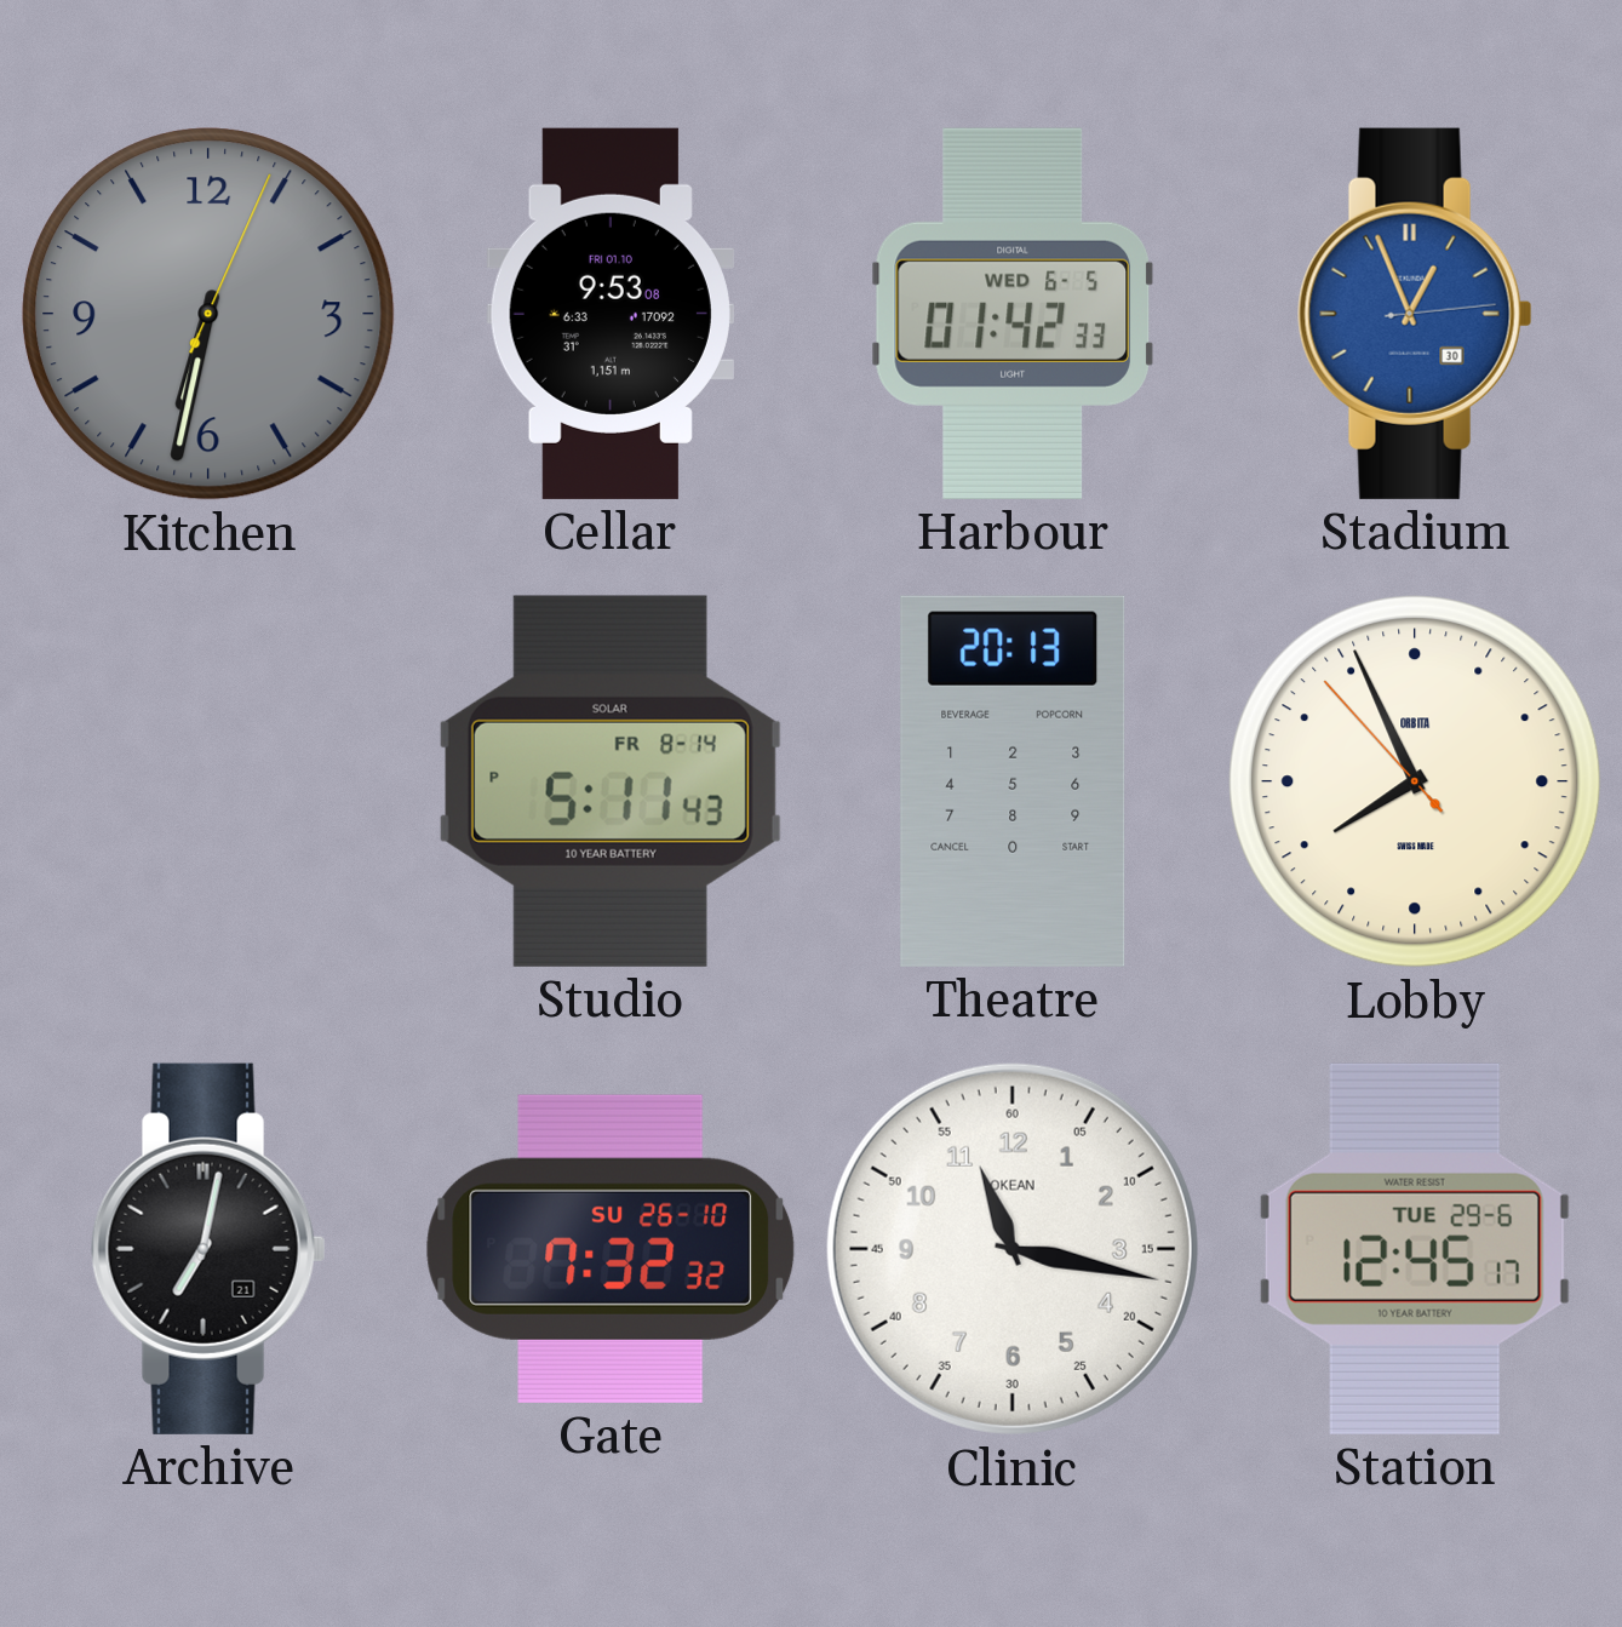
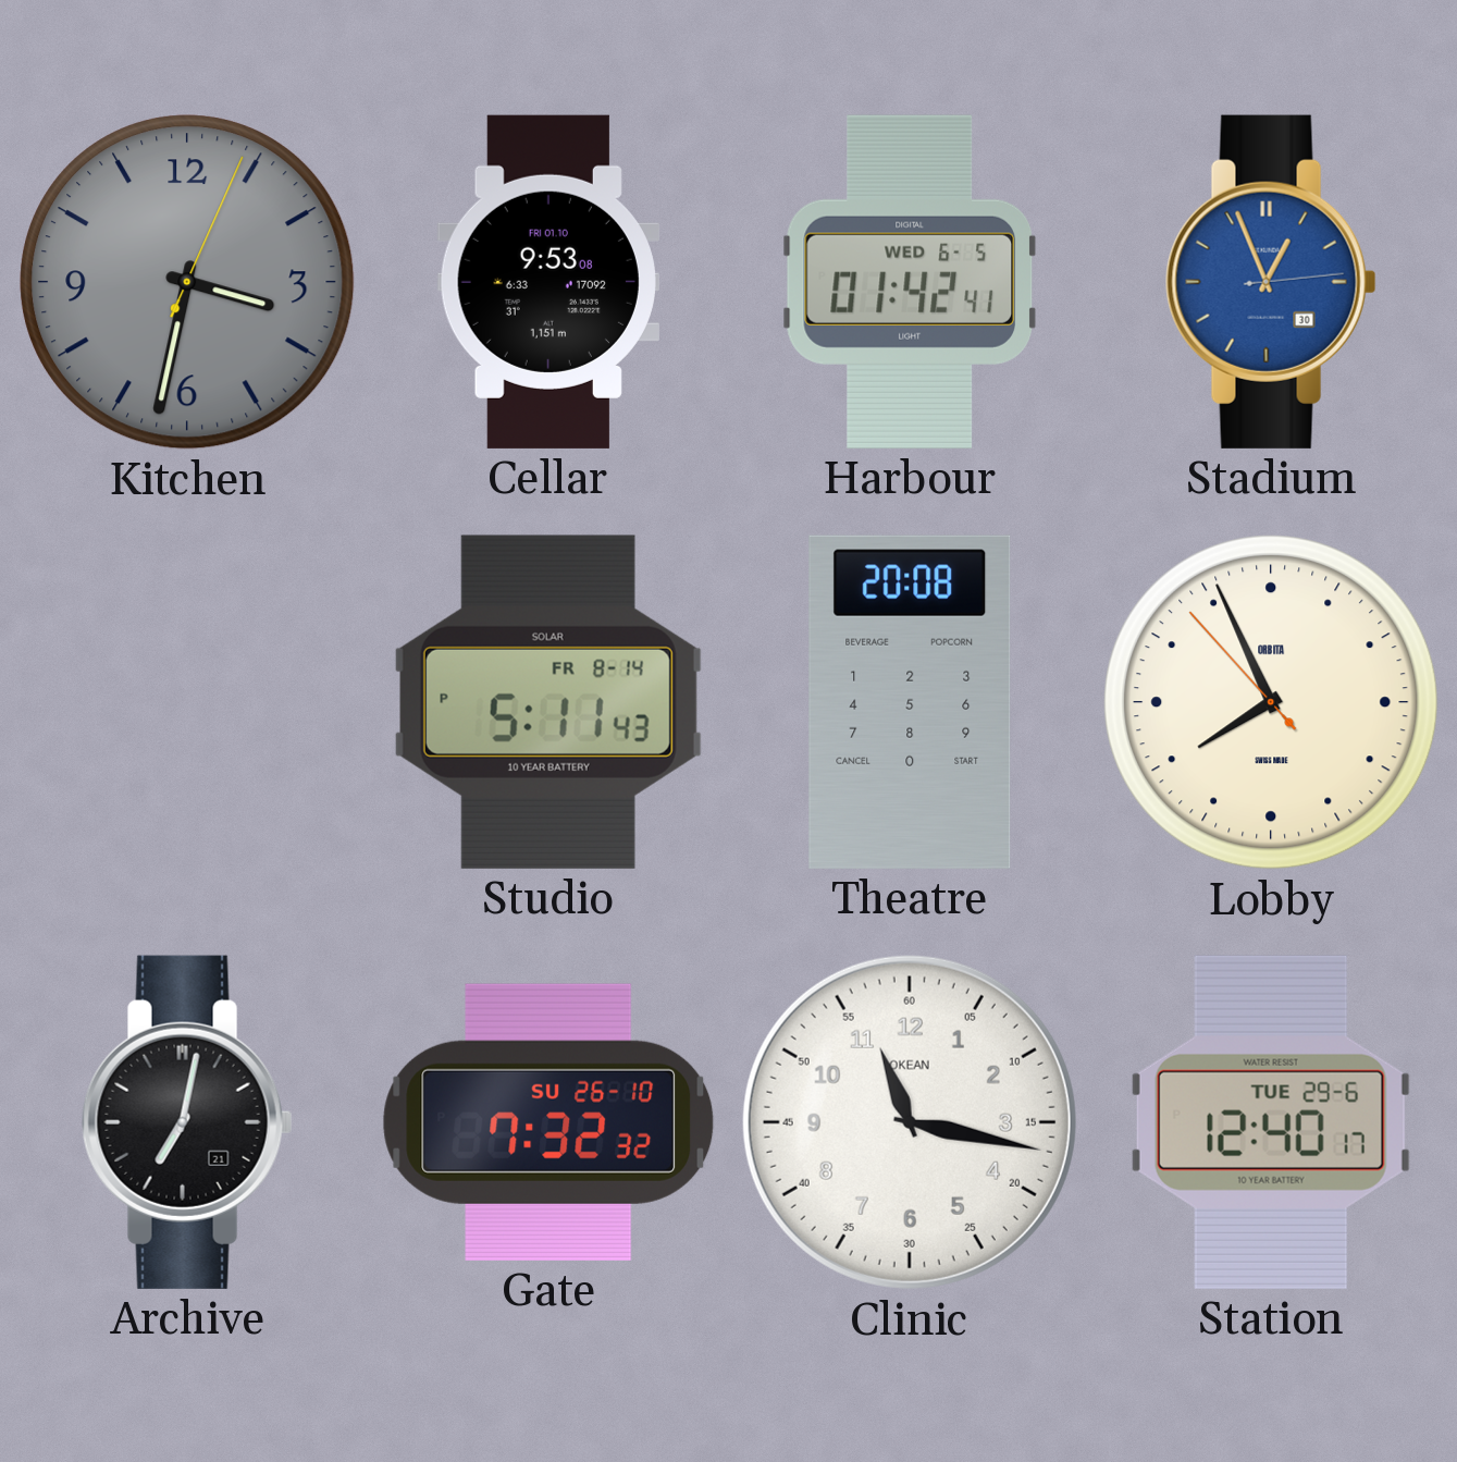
Kitchen: 6:32 -> 3:32 (187, 282)
Harbour: 01:42:33 -> 01:42:41 (910, 282)
Theatre: 20:13 -> 20:08 (910, 702)
Station: 12:45 -> 12:40 (1271, 1122)
